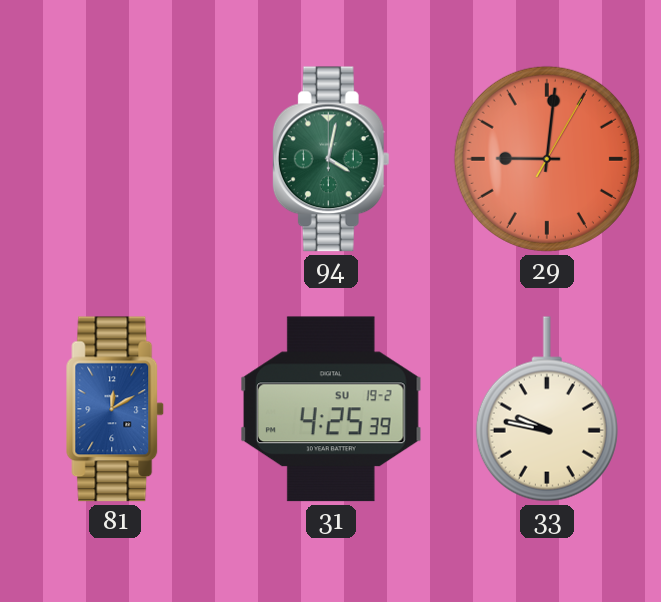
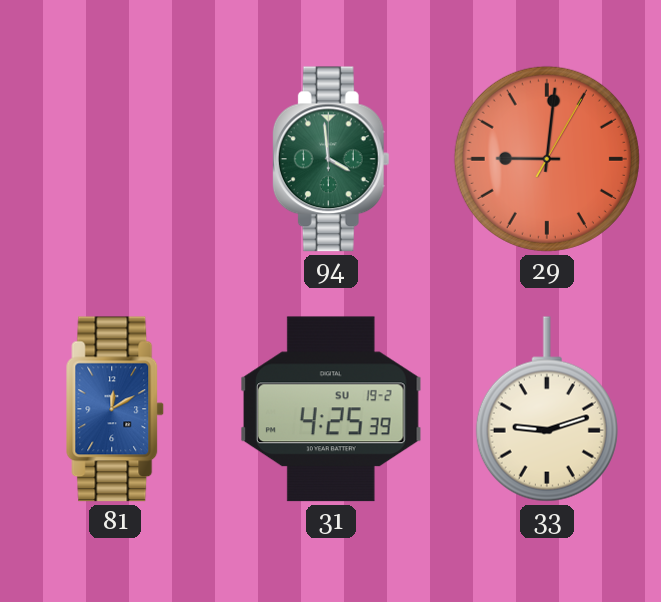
94: 4:02 -> 3:59 (331, 159)
33: 9:47 -> 9:12 (547, 409)
